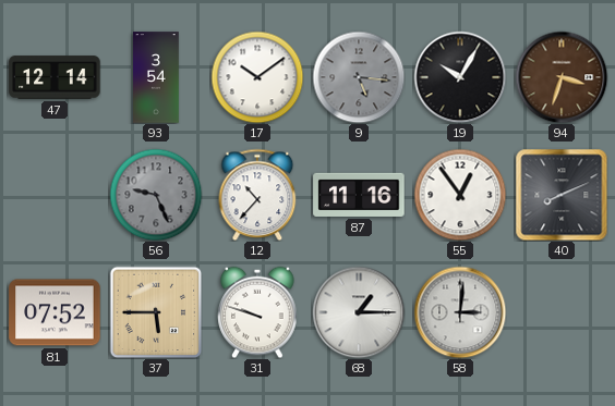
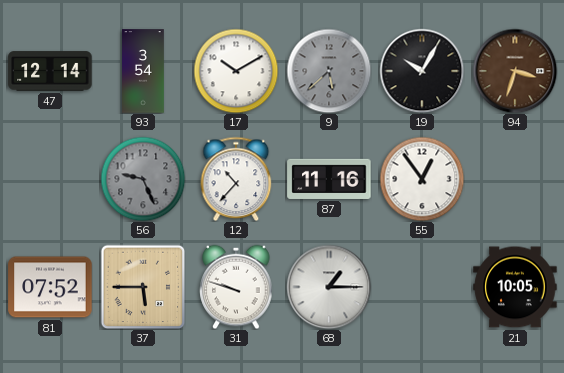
17: 10:09 -> 10:10 (236, 71)
9: 5:16 -> 5:38 (329, 71)
40: 8:11 -> none (562, 195)
58: 3:01 -> none (460, 312)
21: none -> 10:05 (515, 287)
